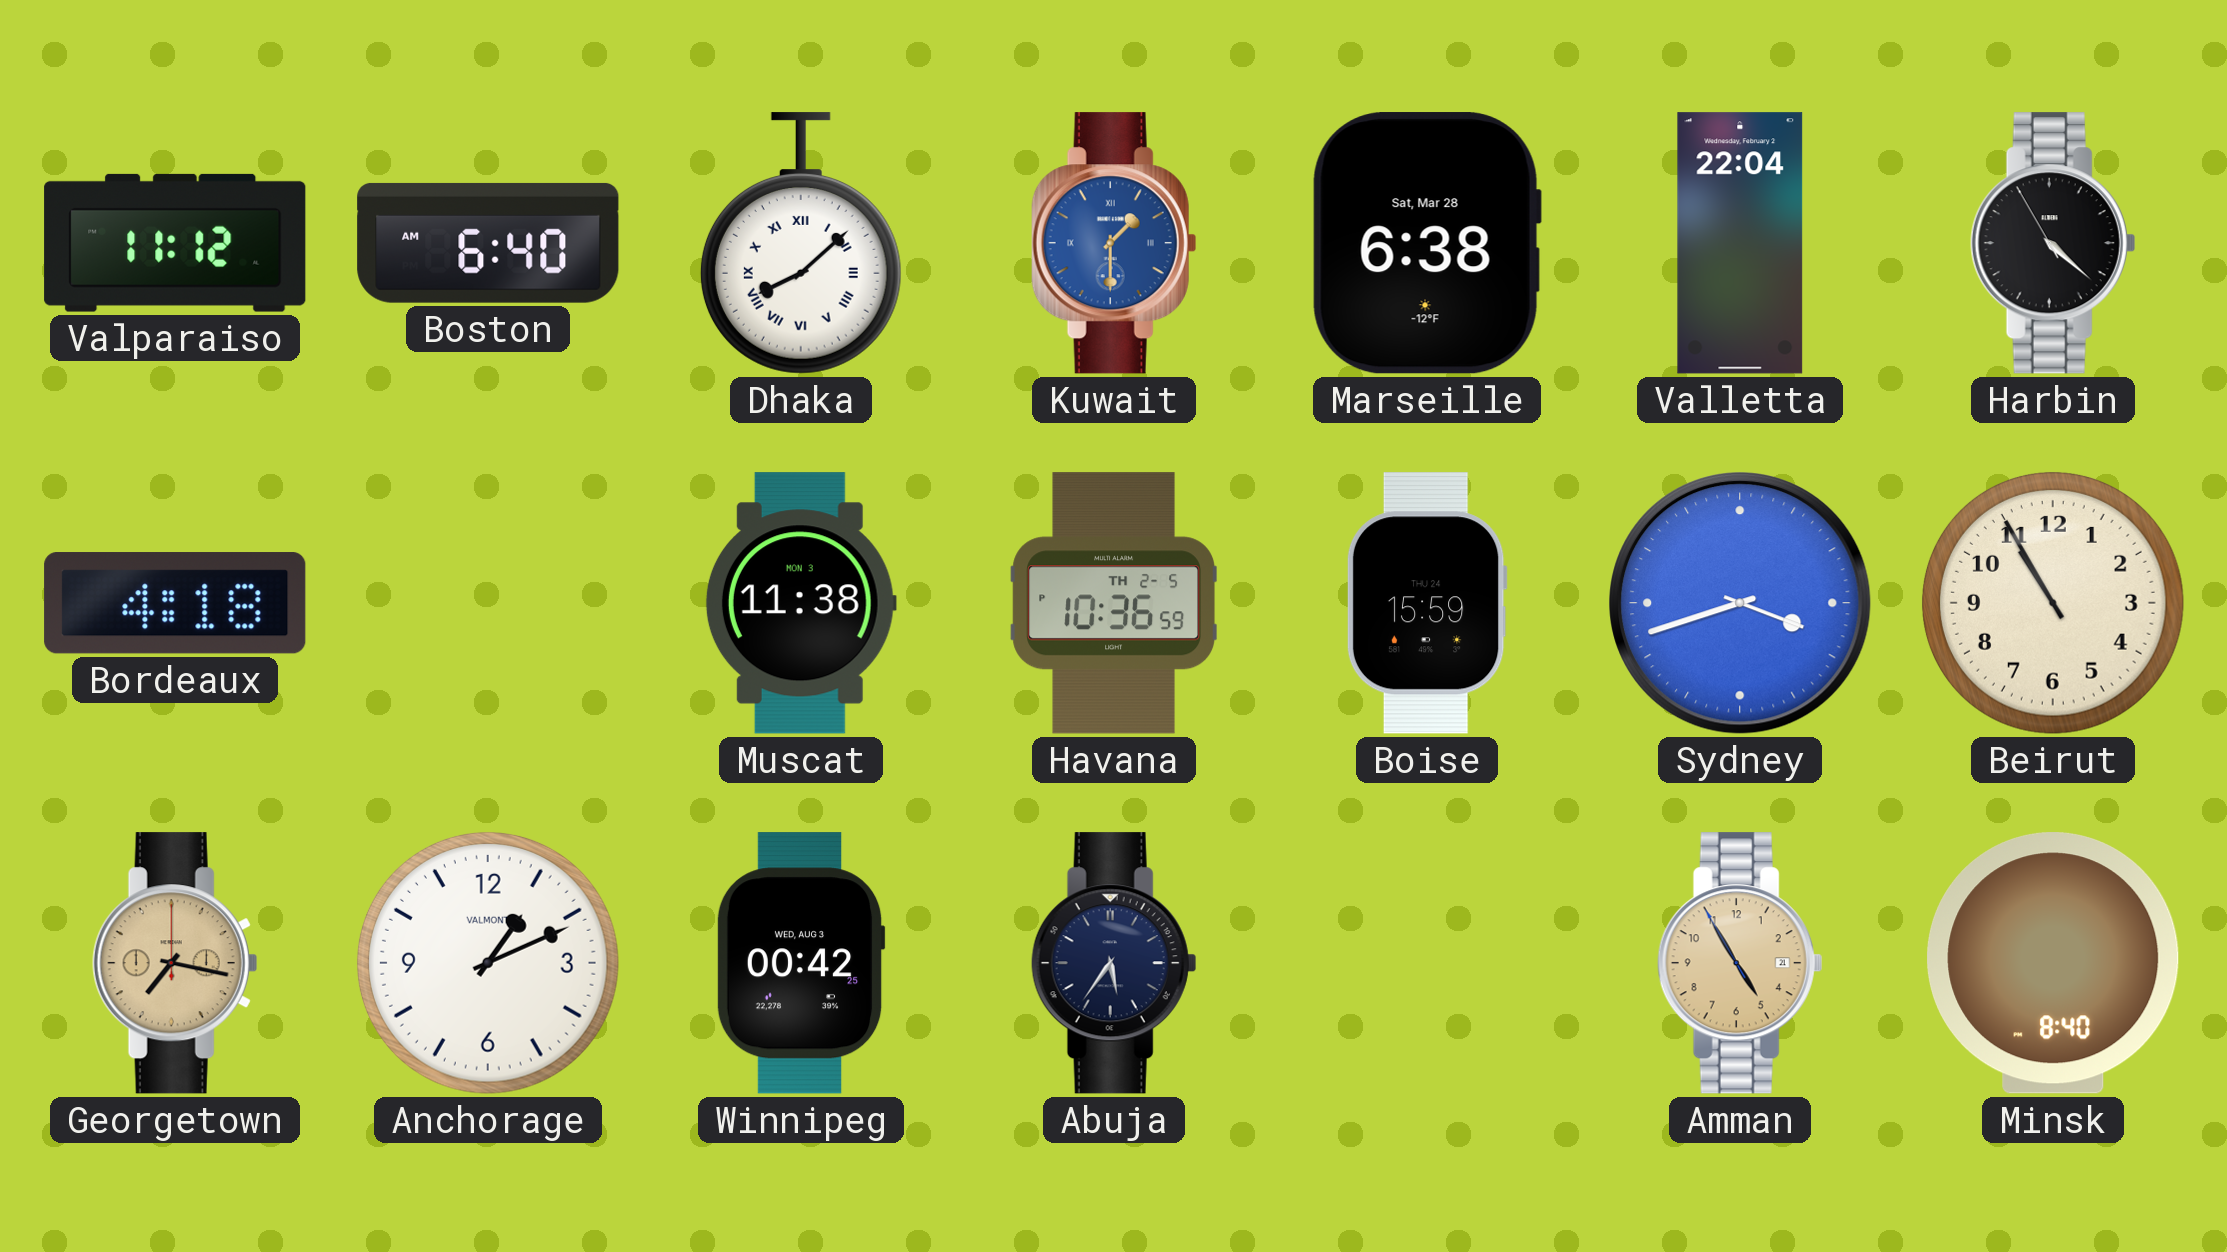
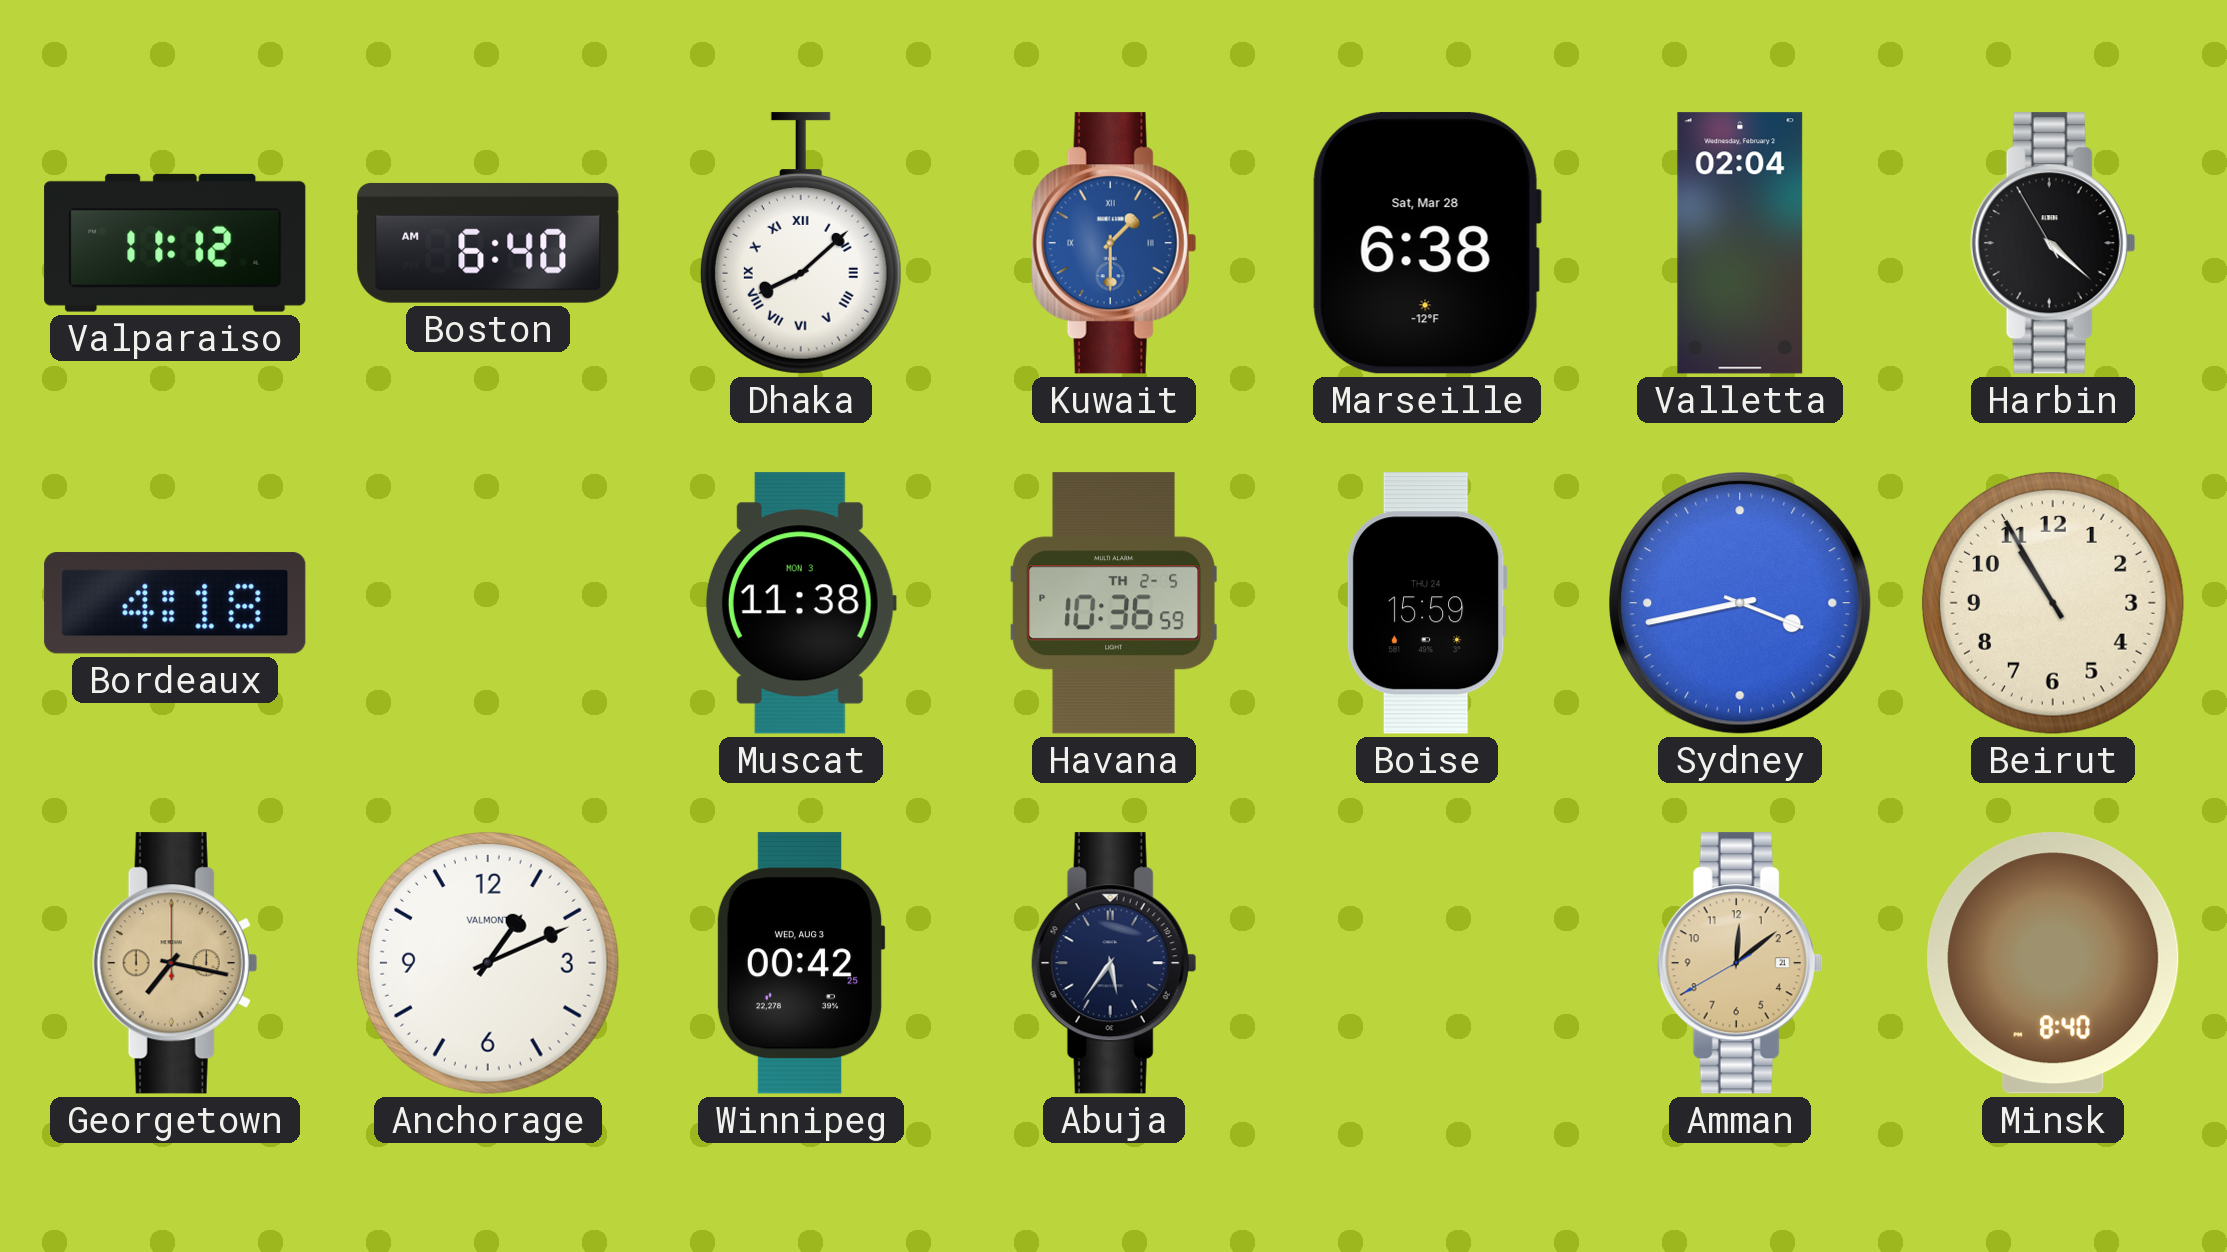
Valletta: 22:04 -> 02:04 (1740, 243)
Sydney: 3:42 -> 3:43 (1740, 603)
Amman: 4:54 -> 12:08 (1740, 963)
